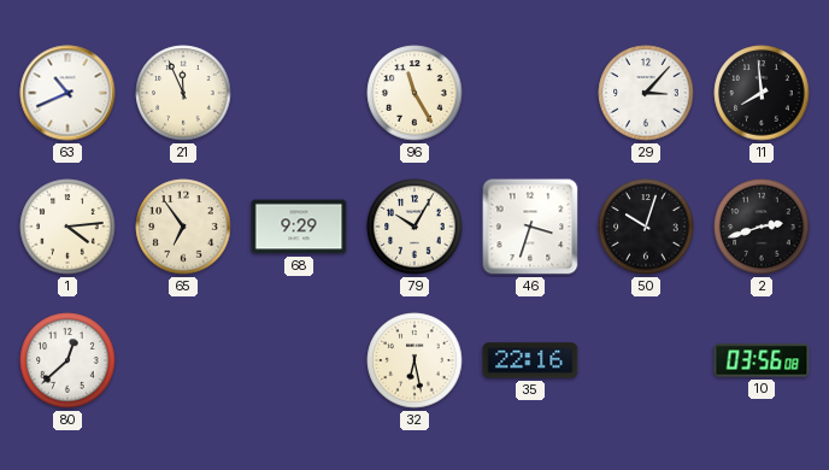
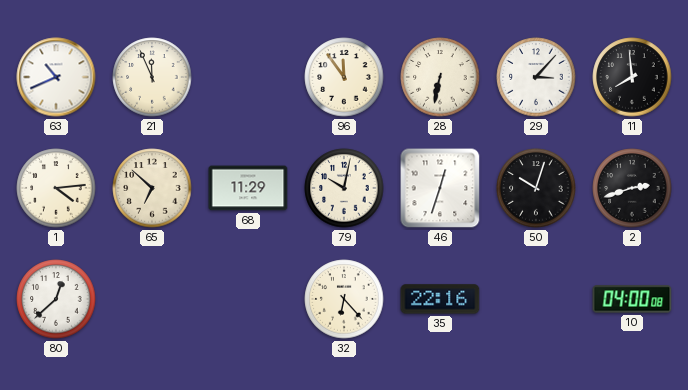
96: 11:25 -> 11:54 (344, 77)
28: none -> 6:32 (440, 77)
65: 6:54 -> 6:52 (152, 188)
68: 9:29 -> 11:29 (248, 188)
79: 10:05 -> 10:02 (344, 188)
46: 3:33 -> 12:33 (440, 188)
32: 6:28 -> 6:23 (344, 299)
10: 03:56 -> 04:00 (632, 299)
